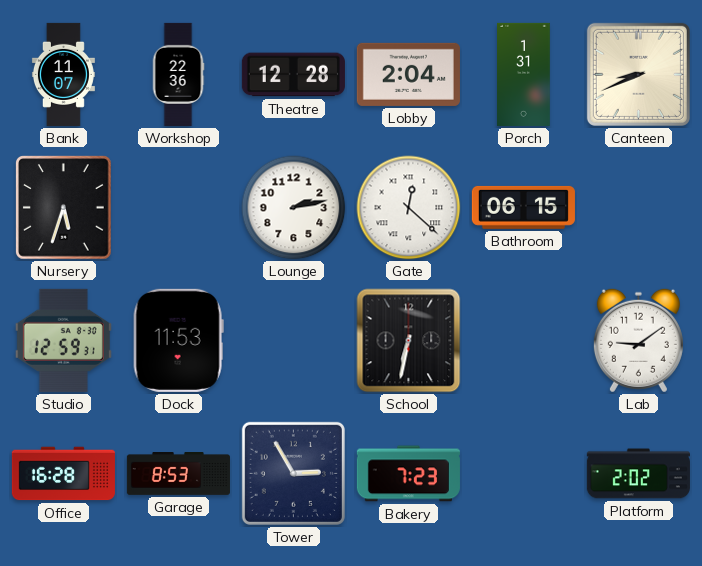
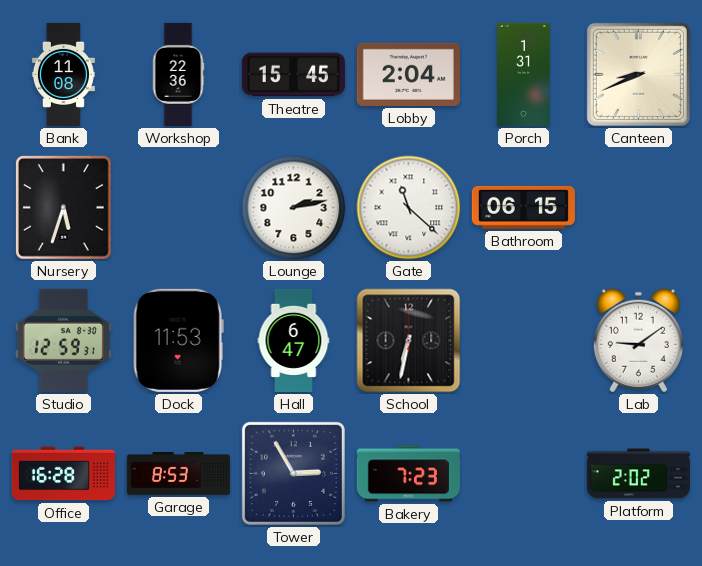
Bank: 11:07 -> 11:08 (63, 74)
Theatre: 12:28 -> 15:45 (293, 75)
Gate: 12:22 -> 11:22 (409, 208)
Hall: none -> 6:47 (294, 340)
